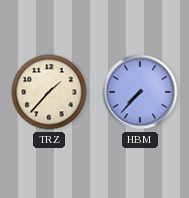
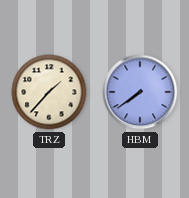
HBM: 7:37 -> 7:39 (140, 92)
